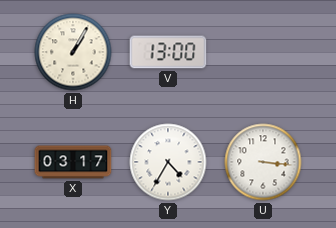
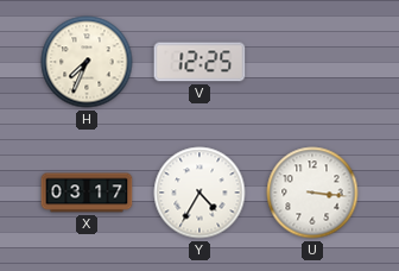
H: 1:05 -> 7:34 (87, 62)
V: 13:00 -> 12:25 (199, 62)
